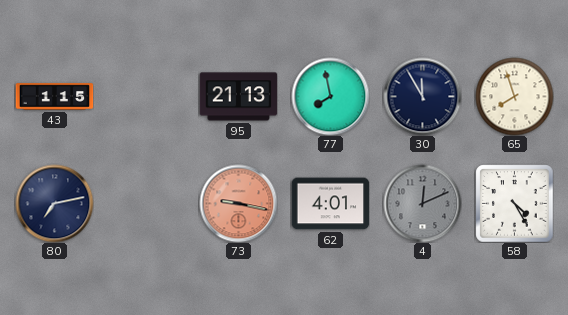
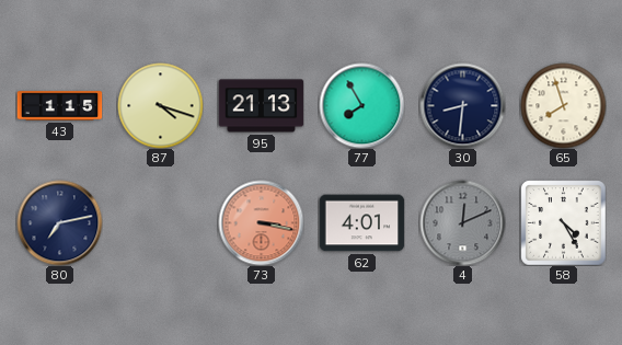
87: none -> 4:18 (160, 105)
77: 7:58 -> 7:55 (361, 105)
30: 11:55 -> 8:31 (462, 105)
73: 9:17 -> 3:17 (261, 222)
